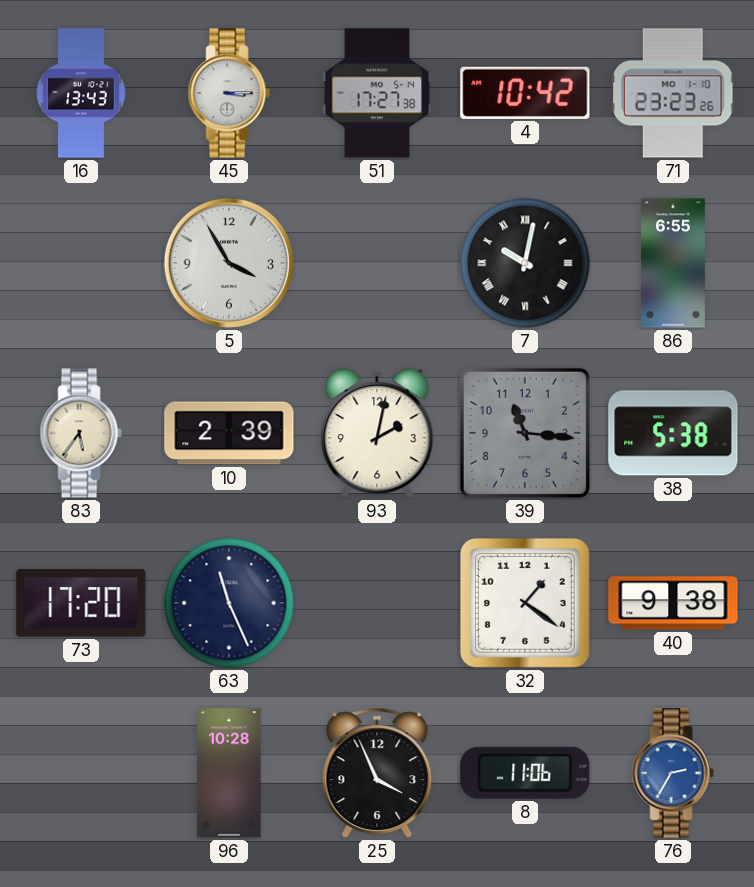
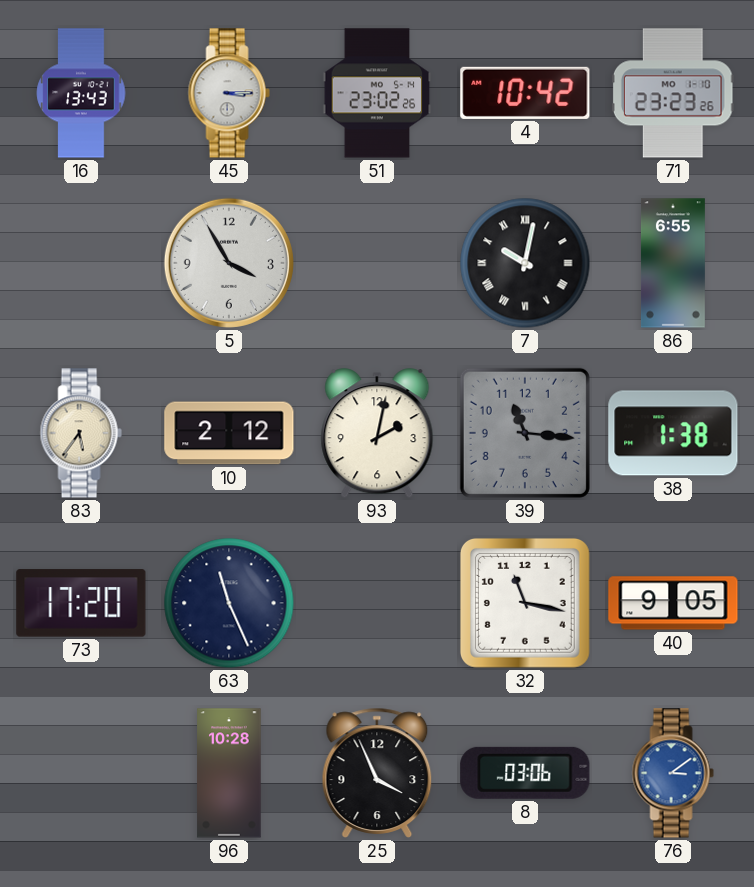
51: 17:27 -> 23:02 (377, 93)
10: 2:39 -> 2:12 (229, 433)
38: 5:38 -> 1:38 (673, 433)
32: 1:21 -> 11:17 (525, 603)
40: 9:38 -> 9:05 (673, 603)
8: 11:06 -> 03:06 (525, 773)
76: 2:35 -> 3:09 (673, 773)
